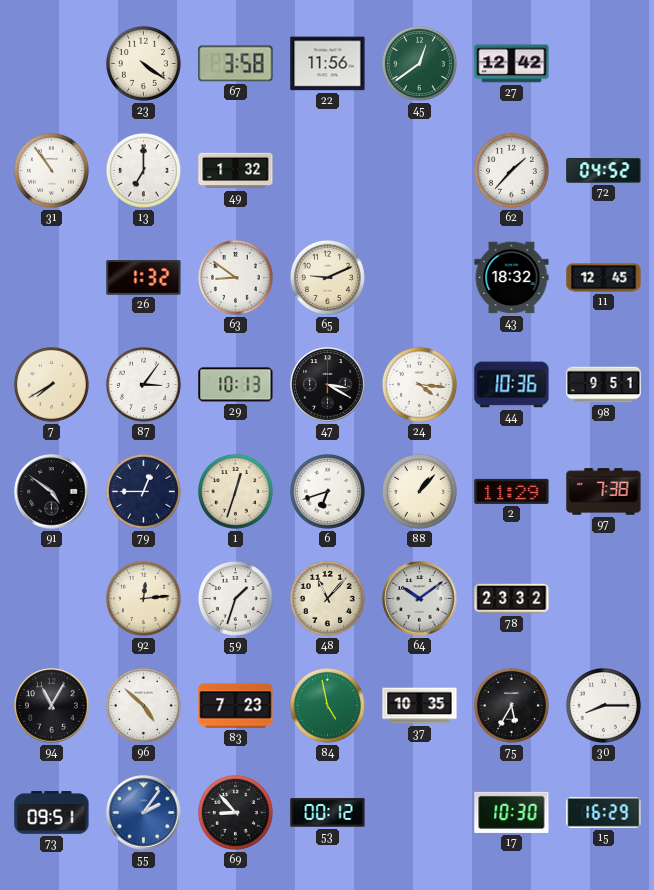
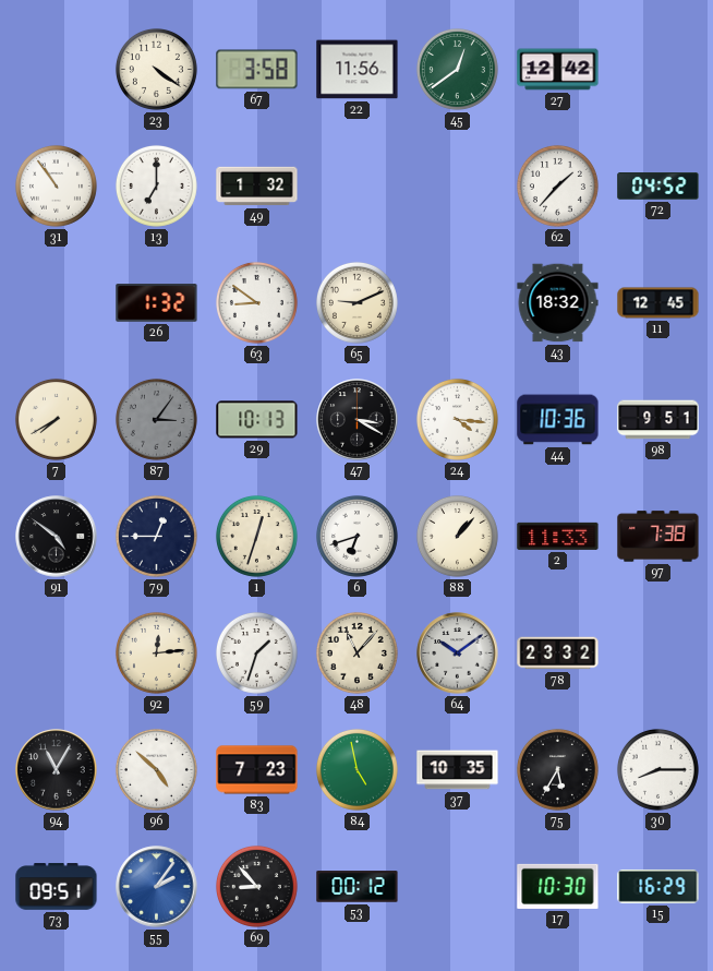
87 dial: white -> grey (156, 419)
2: 11:29 -> 11:33 (558, 536)
